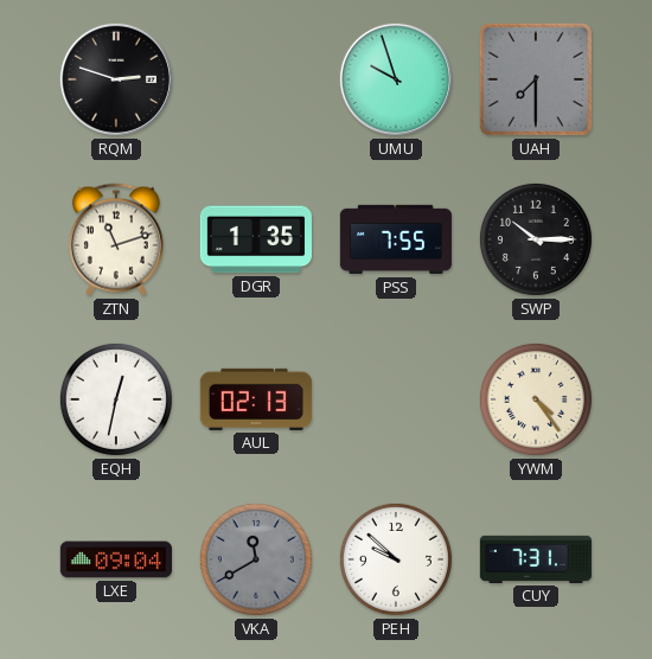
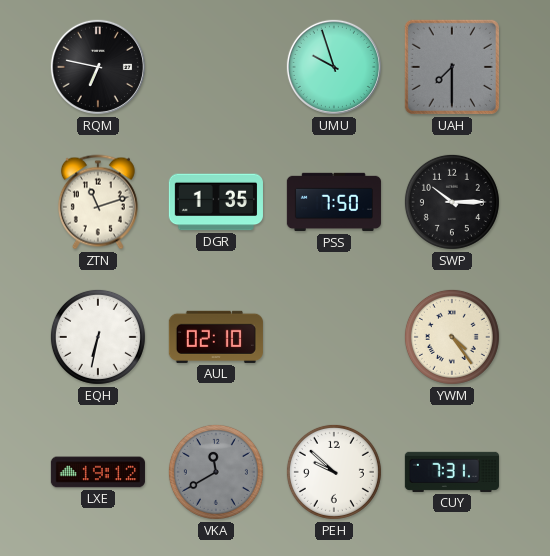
RQM: 2:48 -> 6:47 (98, 67)
PSS: 7:55 -> 7:50 (334, 202)
EQH: 12:32 -> 6:32 (98, 337)
AUL: 02:13 -> 02:10 (216, 337)
LXE: 09:04 -> 19:12 (98, 472)
